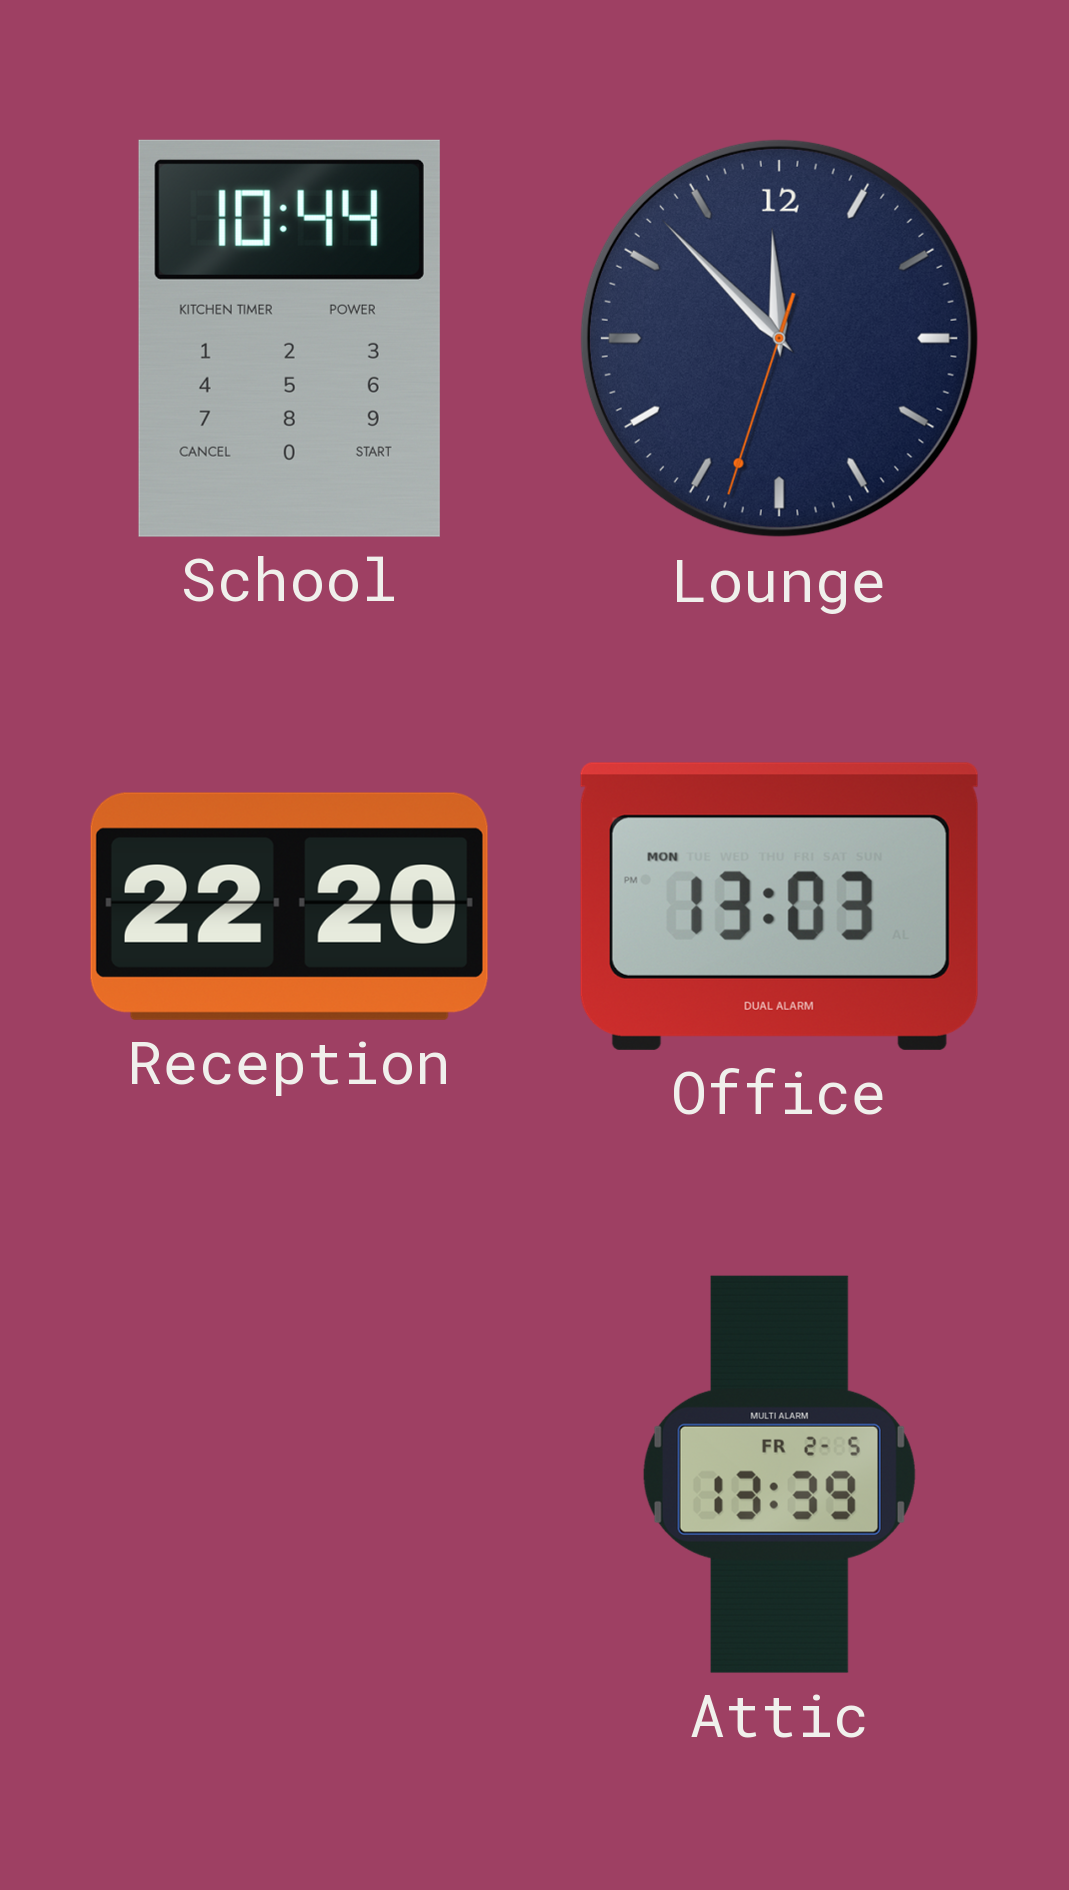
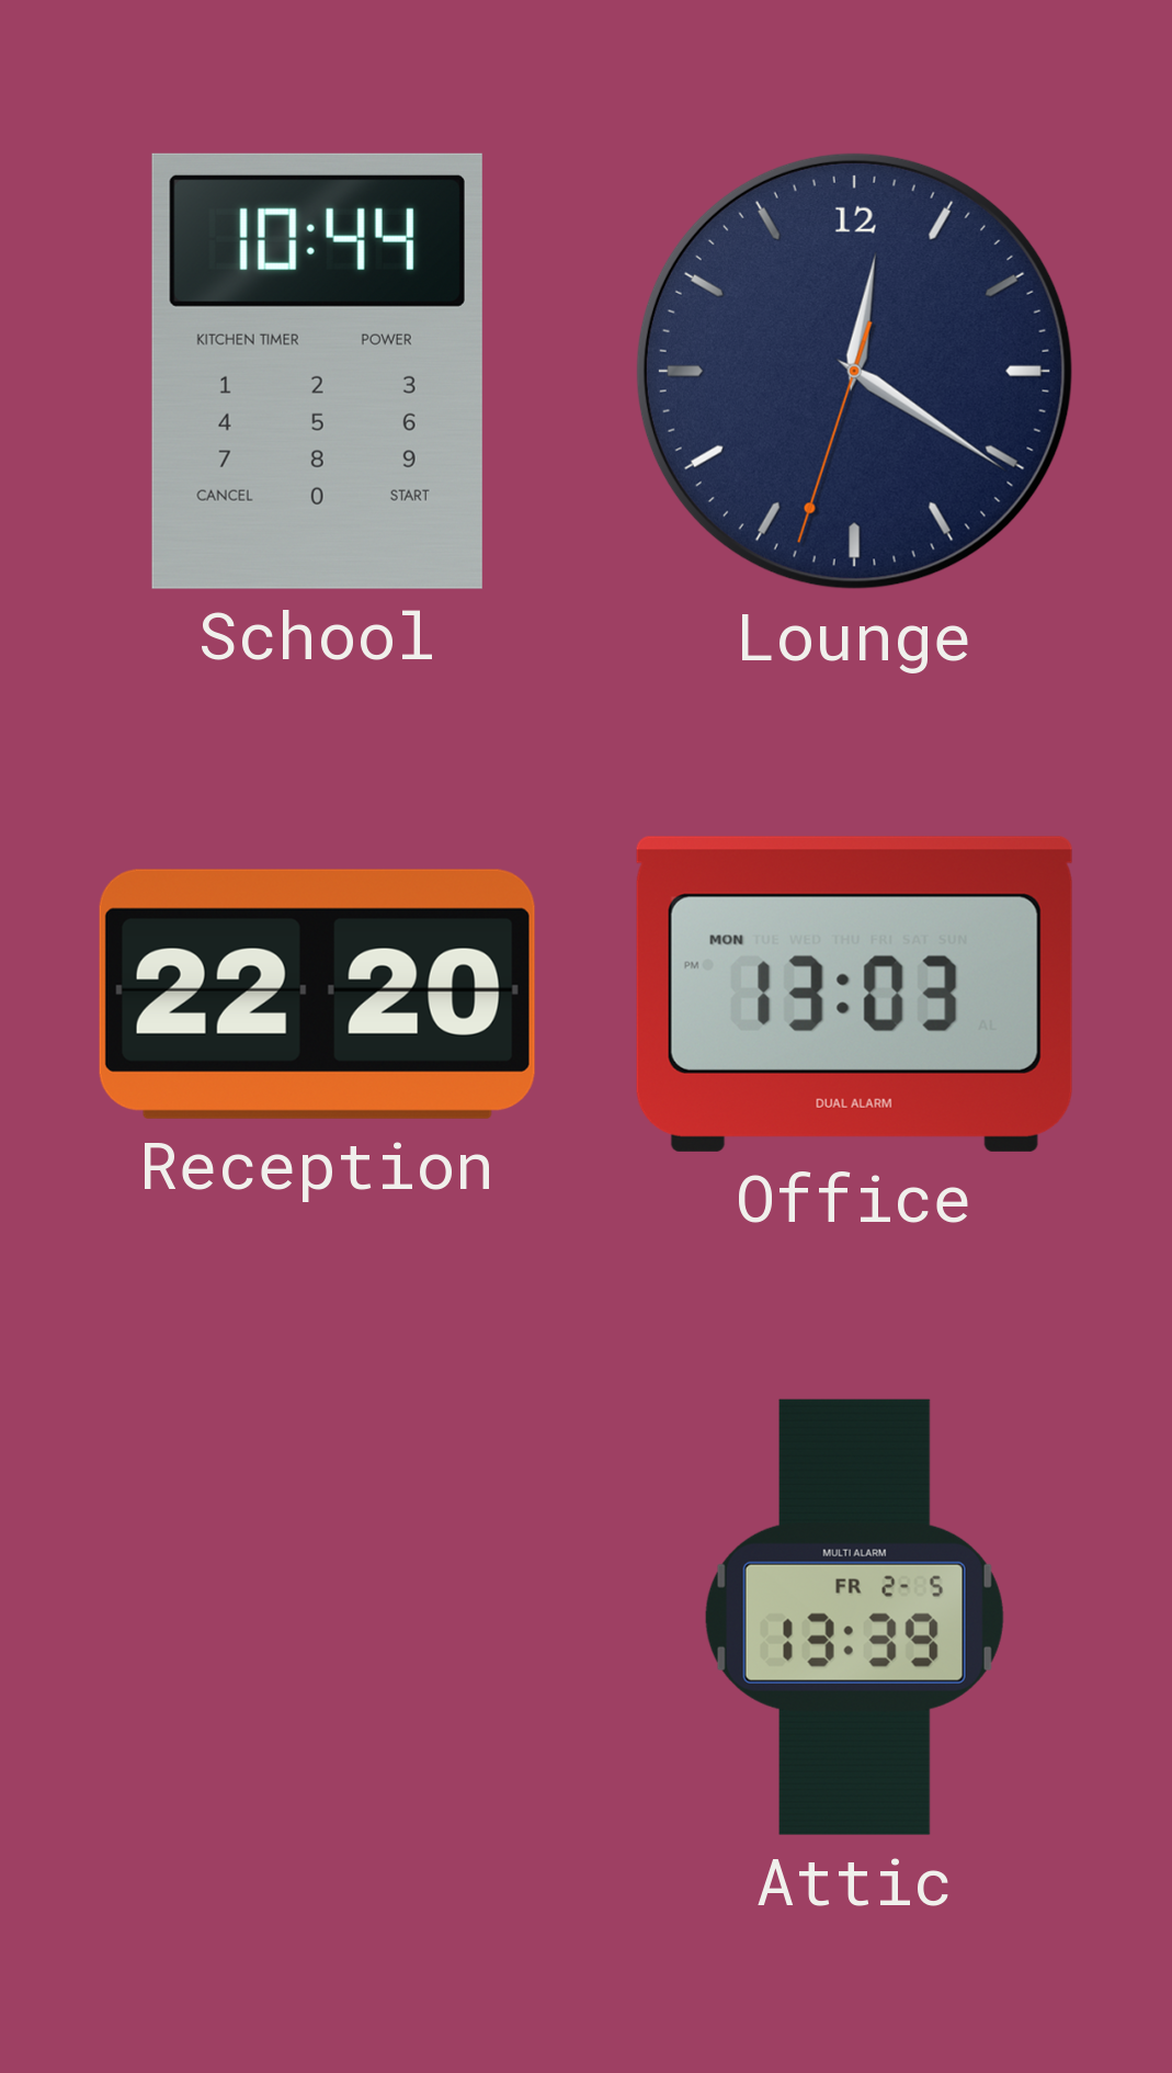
Lounge: 11:52 -> 12:20 (854, 371)
